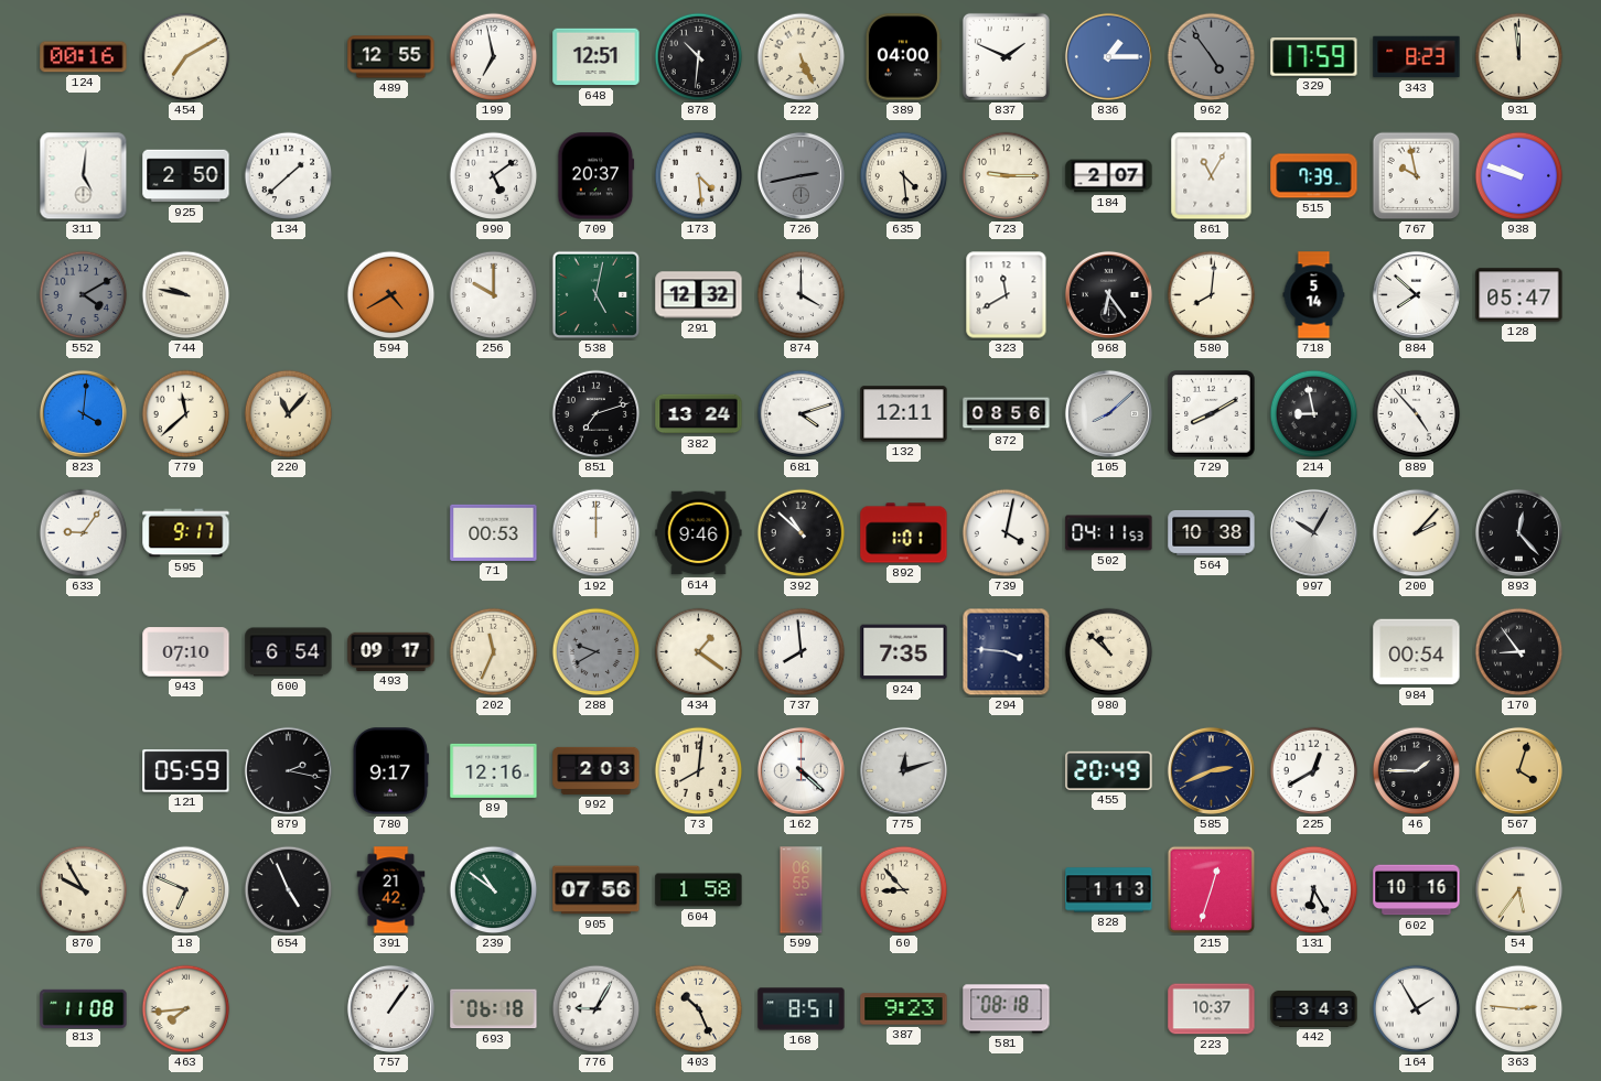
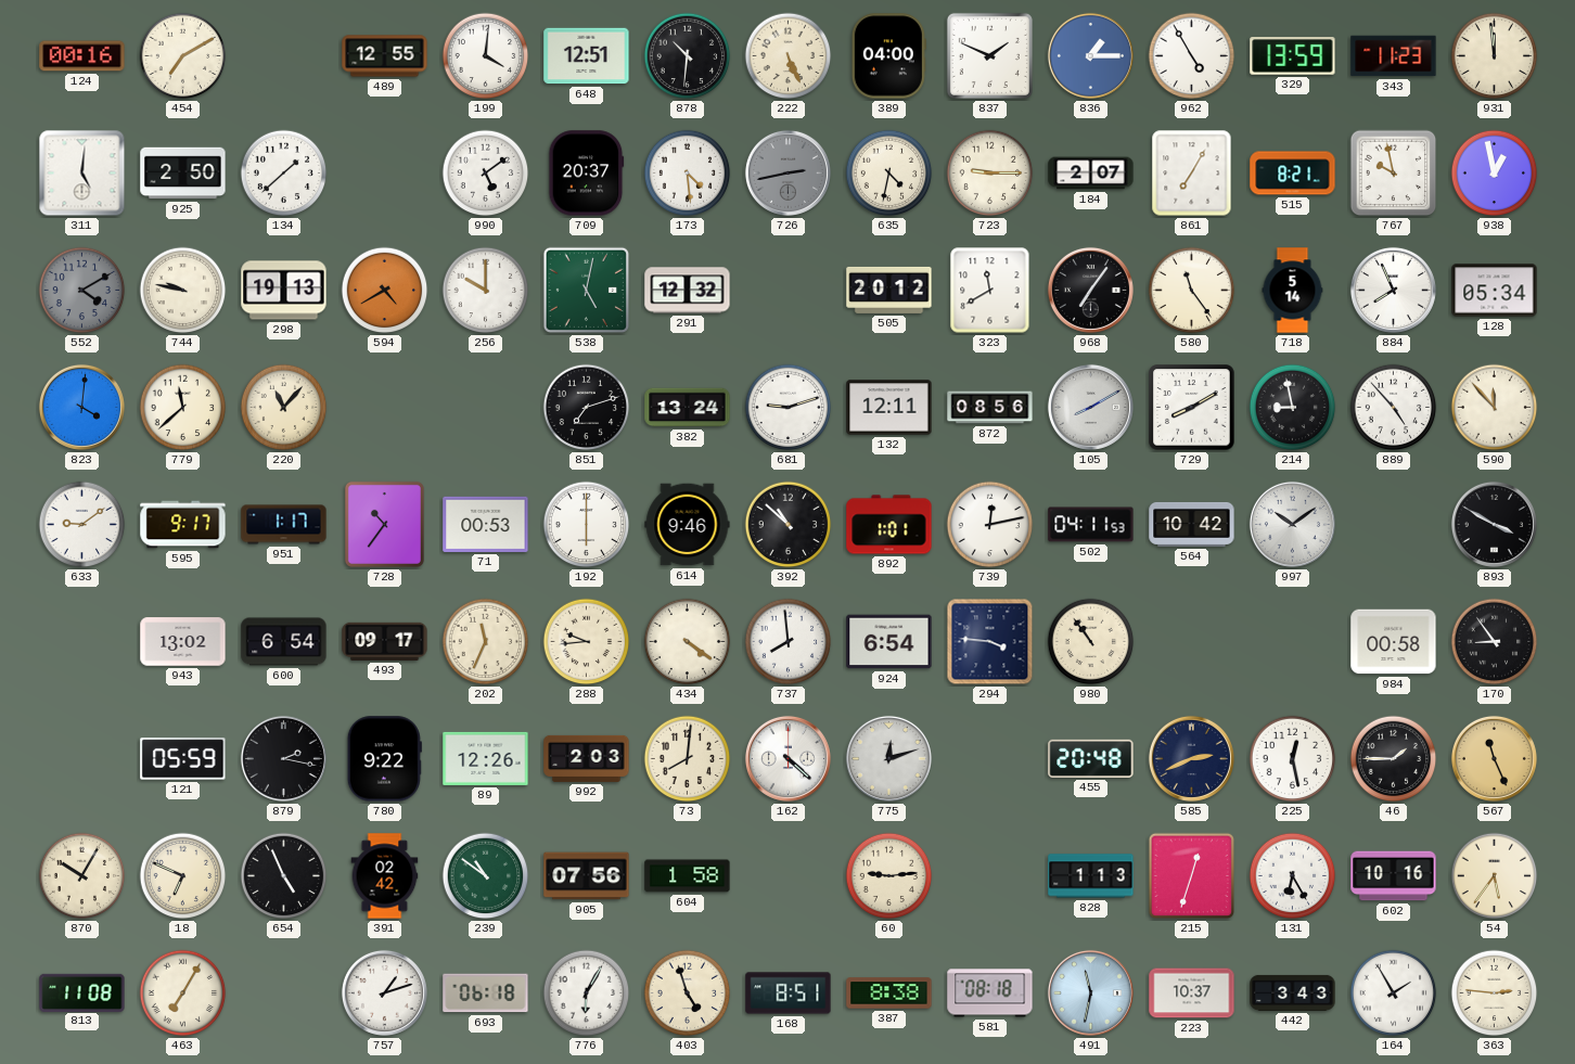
199: 6:58 -> 4:01 (486, 56)
962: 4:54 -> 4:55 (1192, 56)
962 dial: grey -> white (1192, 56)
329: 17:59 -> 13:59 (1293, 56)
343: 8:23 -> 11:23 (1394, 56)
635: 4:29 -> 4:32 (889, 174)
861: 11:05 -> 7:05 (1192, 174)
515: 7:39 -> 8:21 (1293, 174)
938: 9:48 -> 12:58 (1495, 174)
298: none -> 19:13 (284, 291)
874: 4:00 -> none (802, 295)
505: none -> 20:12 (889, 290)
968: 6:24 -> 7:06 (1090, 290)
580: 8:01 -> 11:24 (1192, 291)
884: 7:52 -> 7:56 (1393, 290)
128: 05:47 -> 05:34 (1495, 291)
681: 4:12 -> 9:12 (789, 408)
105: 8:08 -> 8:10 (1090, 407)
590: none -> 11:53 (1495, 408)
633: 9:06 -> 9:09 (82, 525)
951: none -> 1:17 (284, 525)
728: none -> 10:36 (384, 524)
192: 12:00 -> 6:00 (587, 525)
739: 4:02 -> 12:13 (990, 525)
564: 10:38 -> 10:42 (1192, 524)
997: 10:05 -> 10:09 (1292, 524)
200: 2:07 -> none (1417, 533)
893: 12:23 -> 3:50 (1494, 524)
943: 07:10 -> 13:02 (183, 642)
288: 9:40 -> 9:44 (587, 642)
288 dial: grey -> cream (587, 642)
434: 1:21 -> 4:21 (688, 642)
924: 7:35 -> 6:54 (889, 642)
980: 10:52 -> 10:54 (1091, 642)
984: 00:54 -> 00:58 (1394, 642)
780: 9:17 -> 9:22 (384, 759)
89: 12:16 -> 12:26 (486, 758)
455: 20:49 -> 20:48 (1091, 758)
225: 12:40 -> 12:28 (1293, 759)
567: 4:03 -> 11:26 (1494, 758)
870: 9:55 -> 10:05 (82, 876)
391: 21:42 -> 02:42 (385, 876)
599: 06:55 -> none (802, 890)
60: 8:53 -> 9:14 (889, 876)
463: 7:44 -> 7:05 (183, 994)
757: 1:06 -> 1:12 (384, 992)
776: 9:05 -> 6:05 (587, 994)
403: 10:26 -> 4:57 (688, 994)
387: 9:23 -> 8:38 (889, 994)
491: none -> 11:32 (1090, 992)
